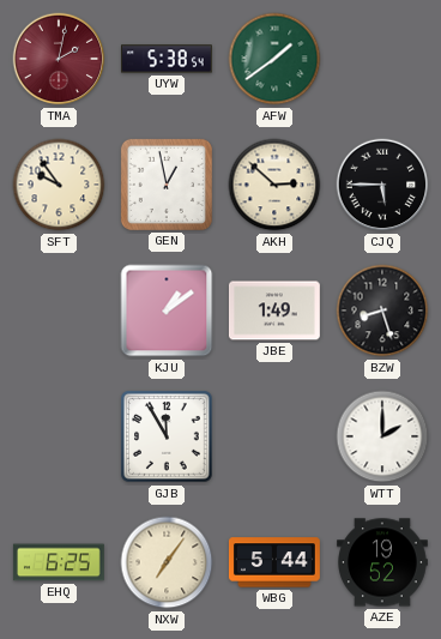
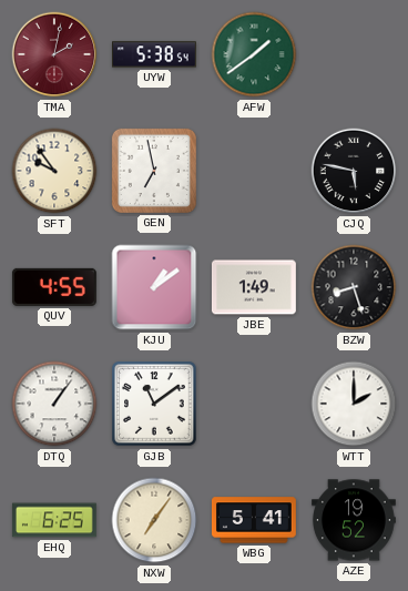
GEN: 12:58 -> 6:58 (154, 171)
AKH: 2:52 -> none (274, 185)
CJQ: 5:45 -> 5:47 (354, 171)
QUV: none -> 4:55 (54, 287)
DTQ: none -> 1:06 (54, 404)
GJB: 11:55 -> 11:09 (154, 404)
WBG: 5:44 -> 5:41 (254, 520)
